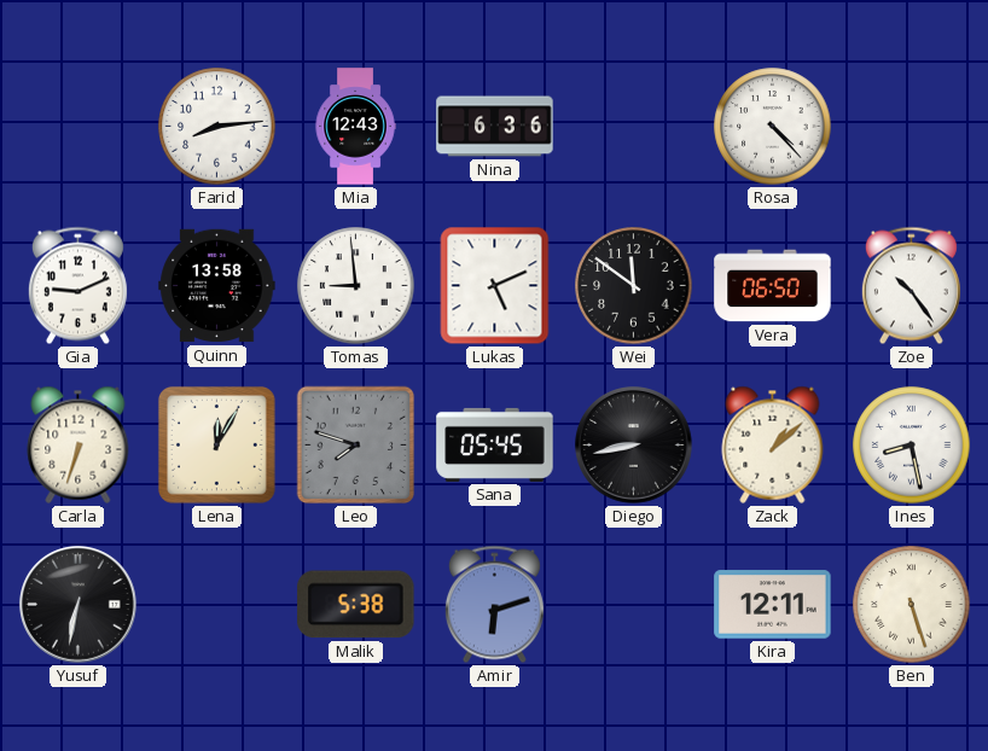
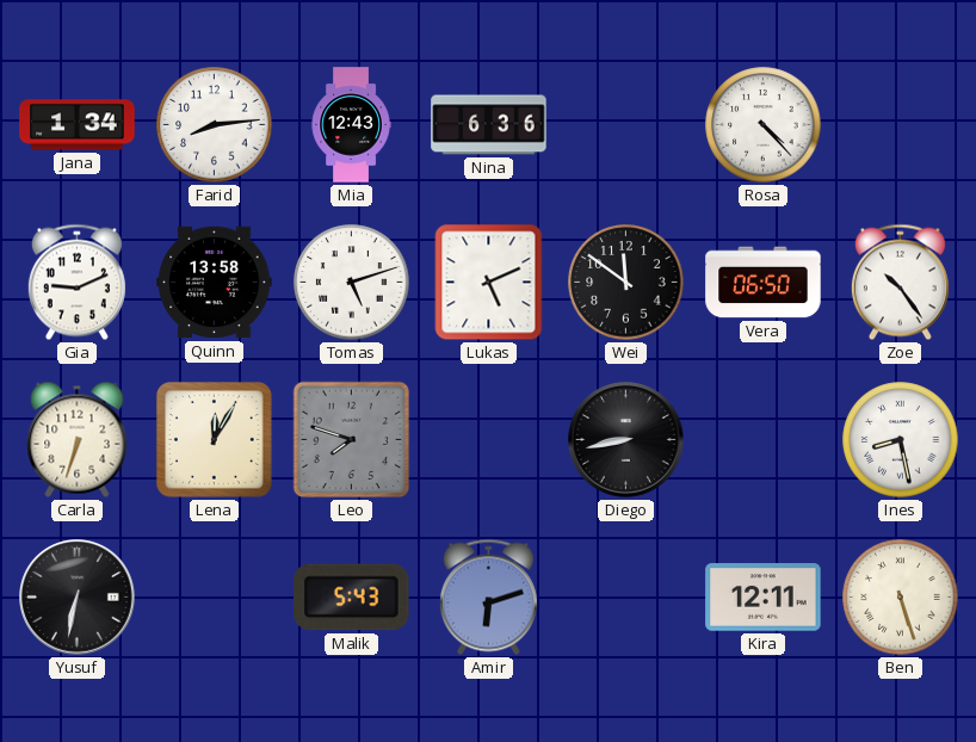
Jana: none -> 1:34 (78, 125)
Tomas: 8:59 -> 5:12 (352, 283)
Sana: 05:45 -> none (495, 444)
Zack: 1:08 -> none (773, 444)
Malik: 5:38 -> 5:43 (352, 598)
